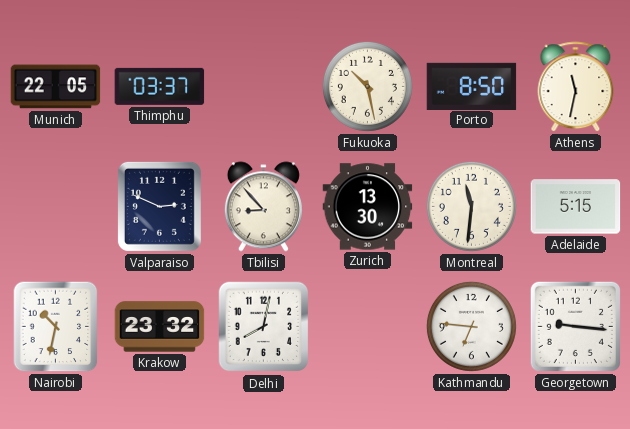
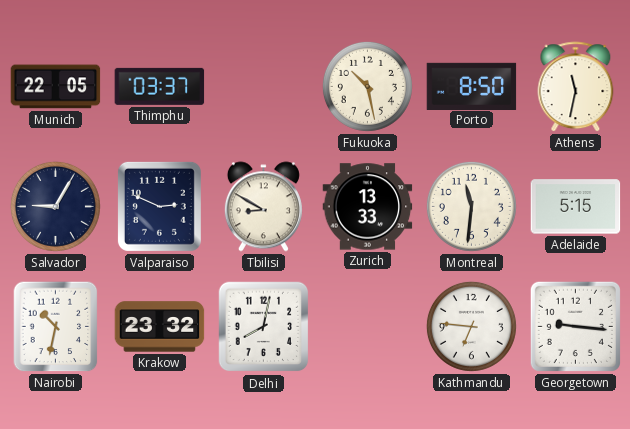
Salvador: none -> 9:05 (55, 206)
Tbilisi: 8:53 -> 8:50 (263, 207)
Zurich: 13:30 -> 13:33 (368, 207)
